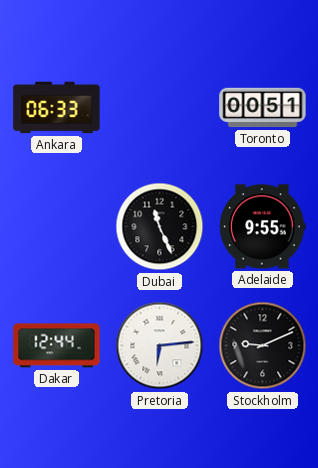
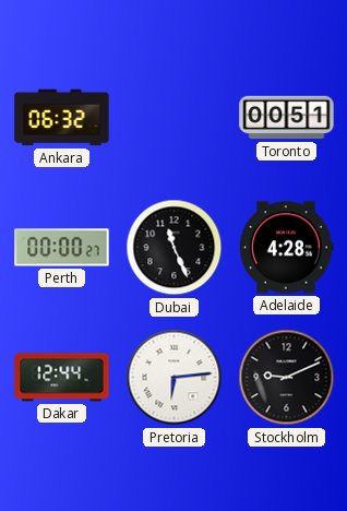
Ankara: 06:33 -> 06:32 (62, 118)
Perth: none -> 00:00 (62, 248)
Adelaide: 9:55 -> 4:28 (287, 248)
